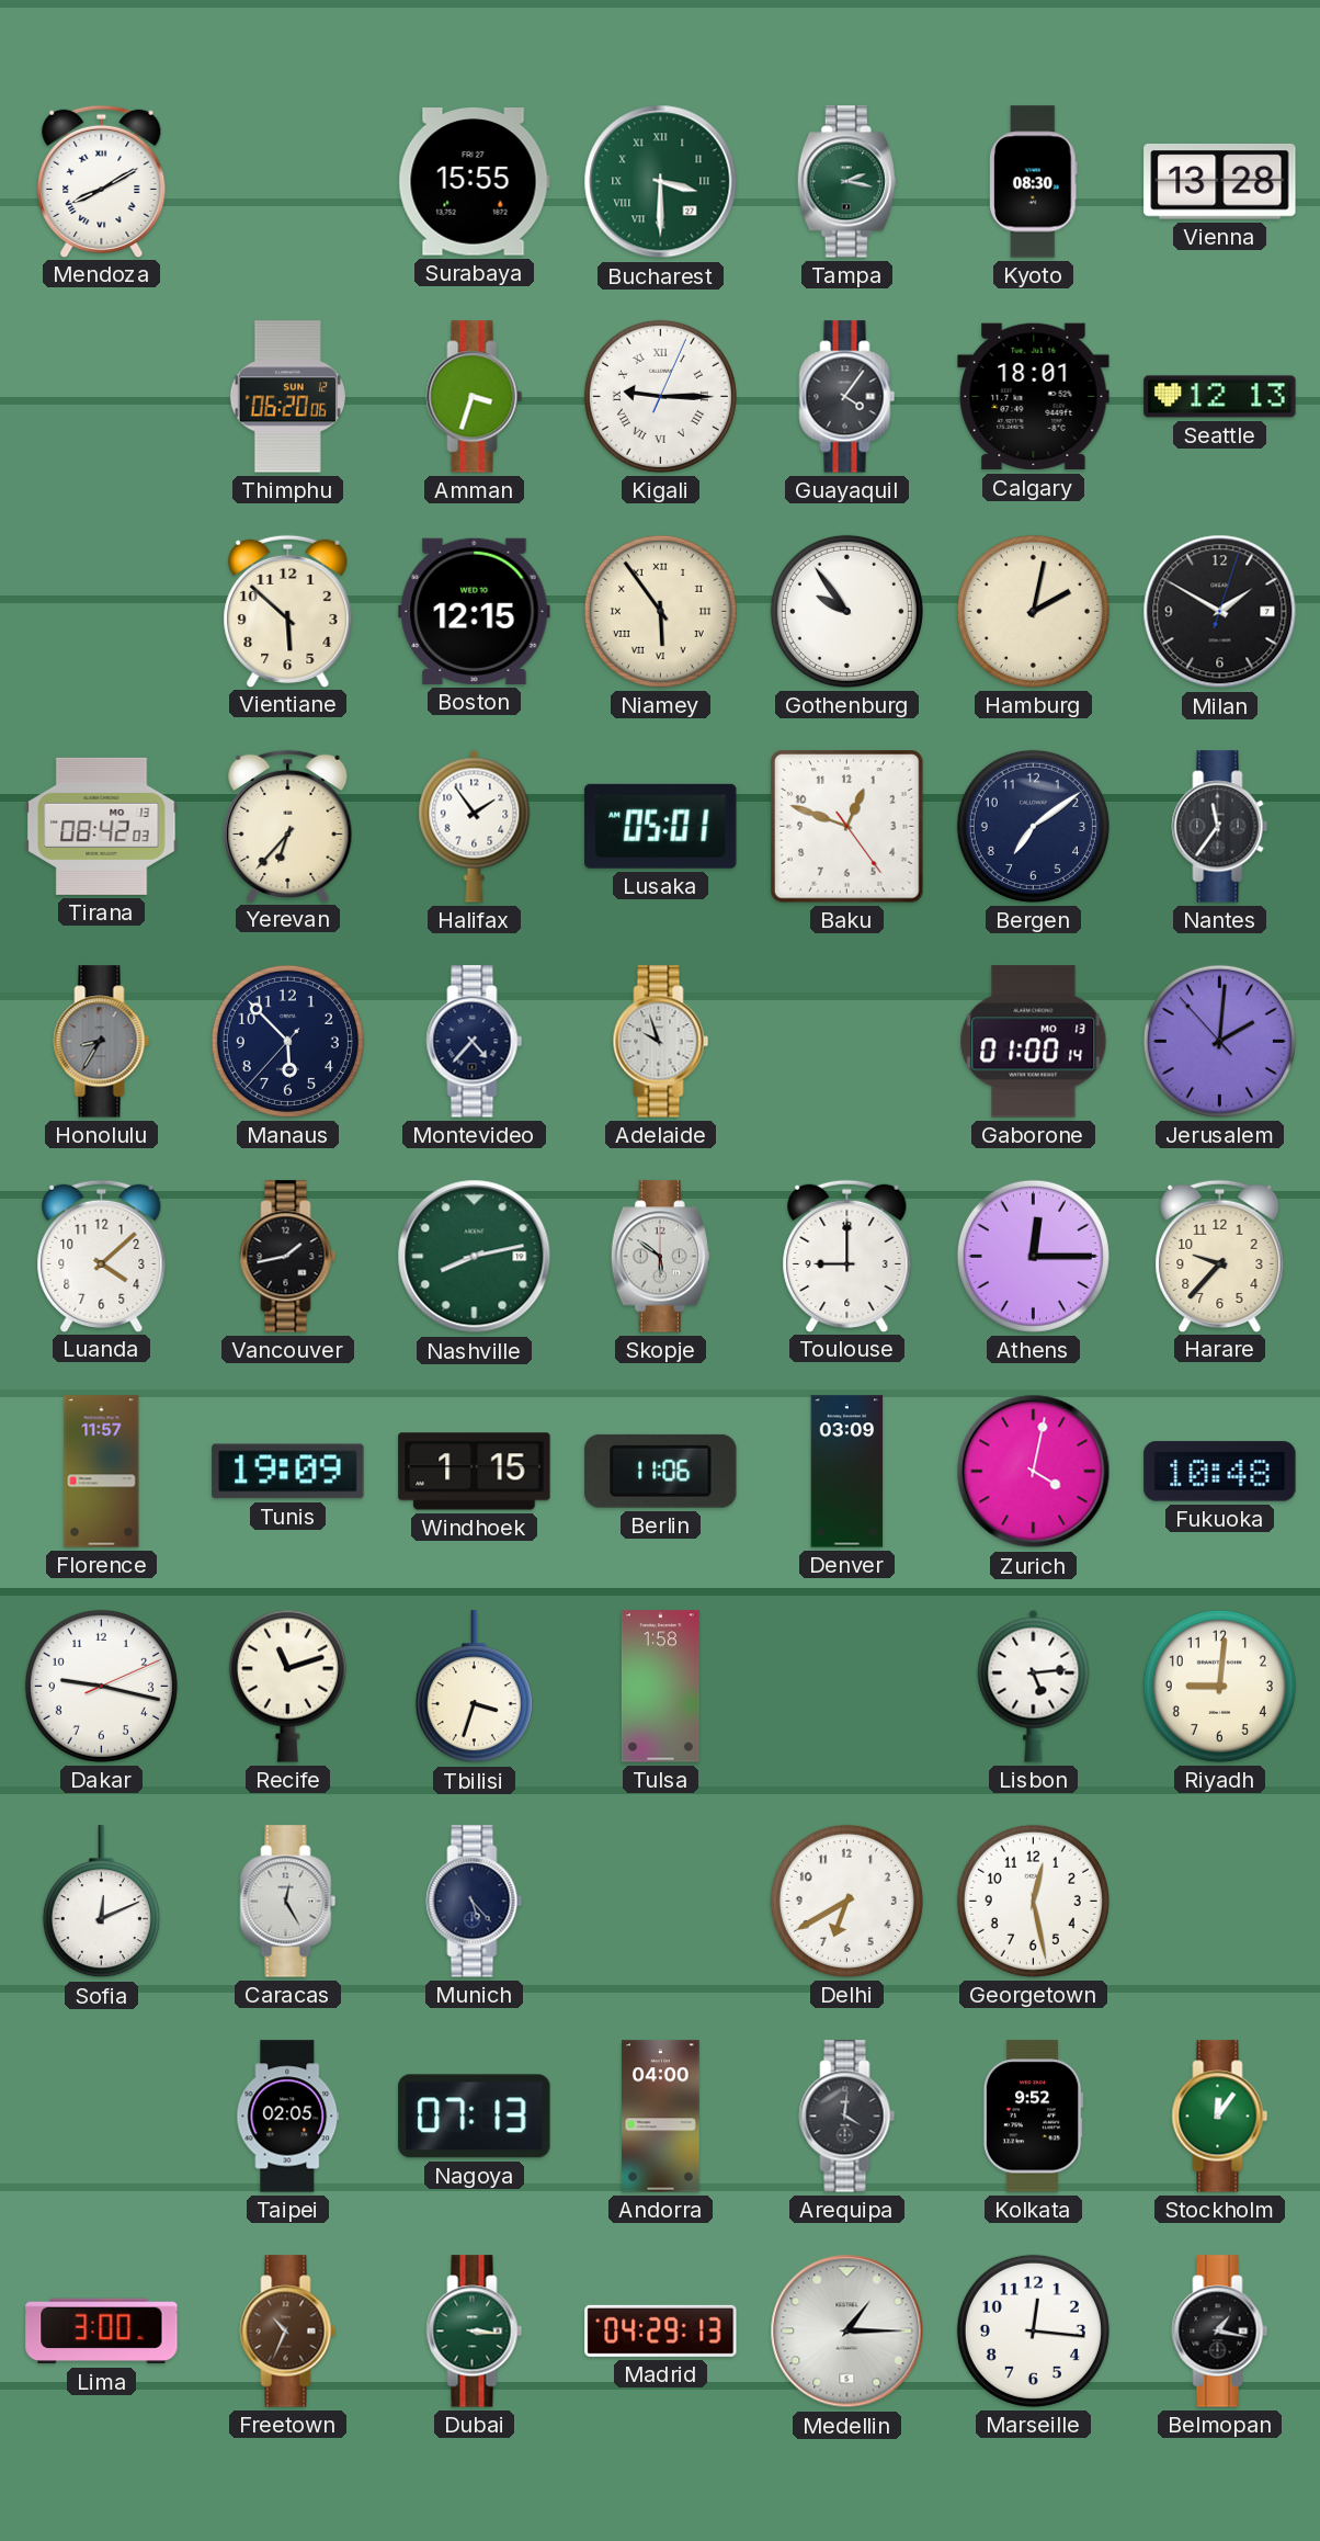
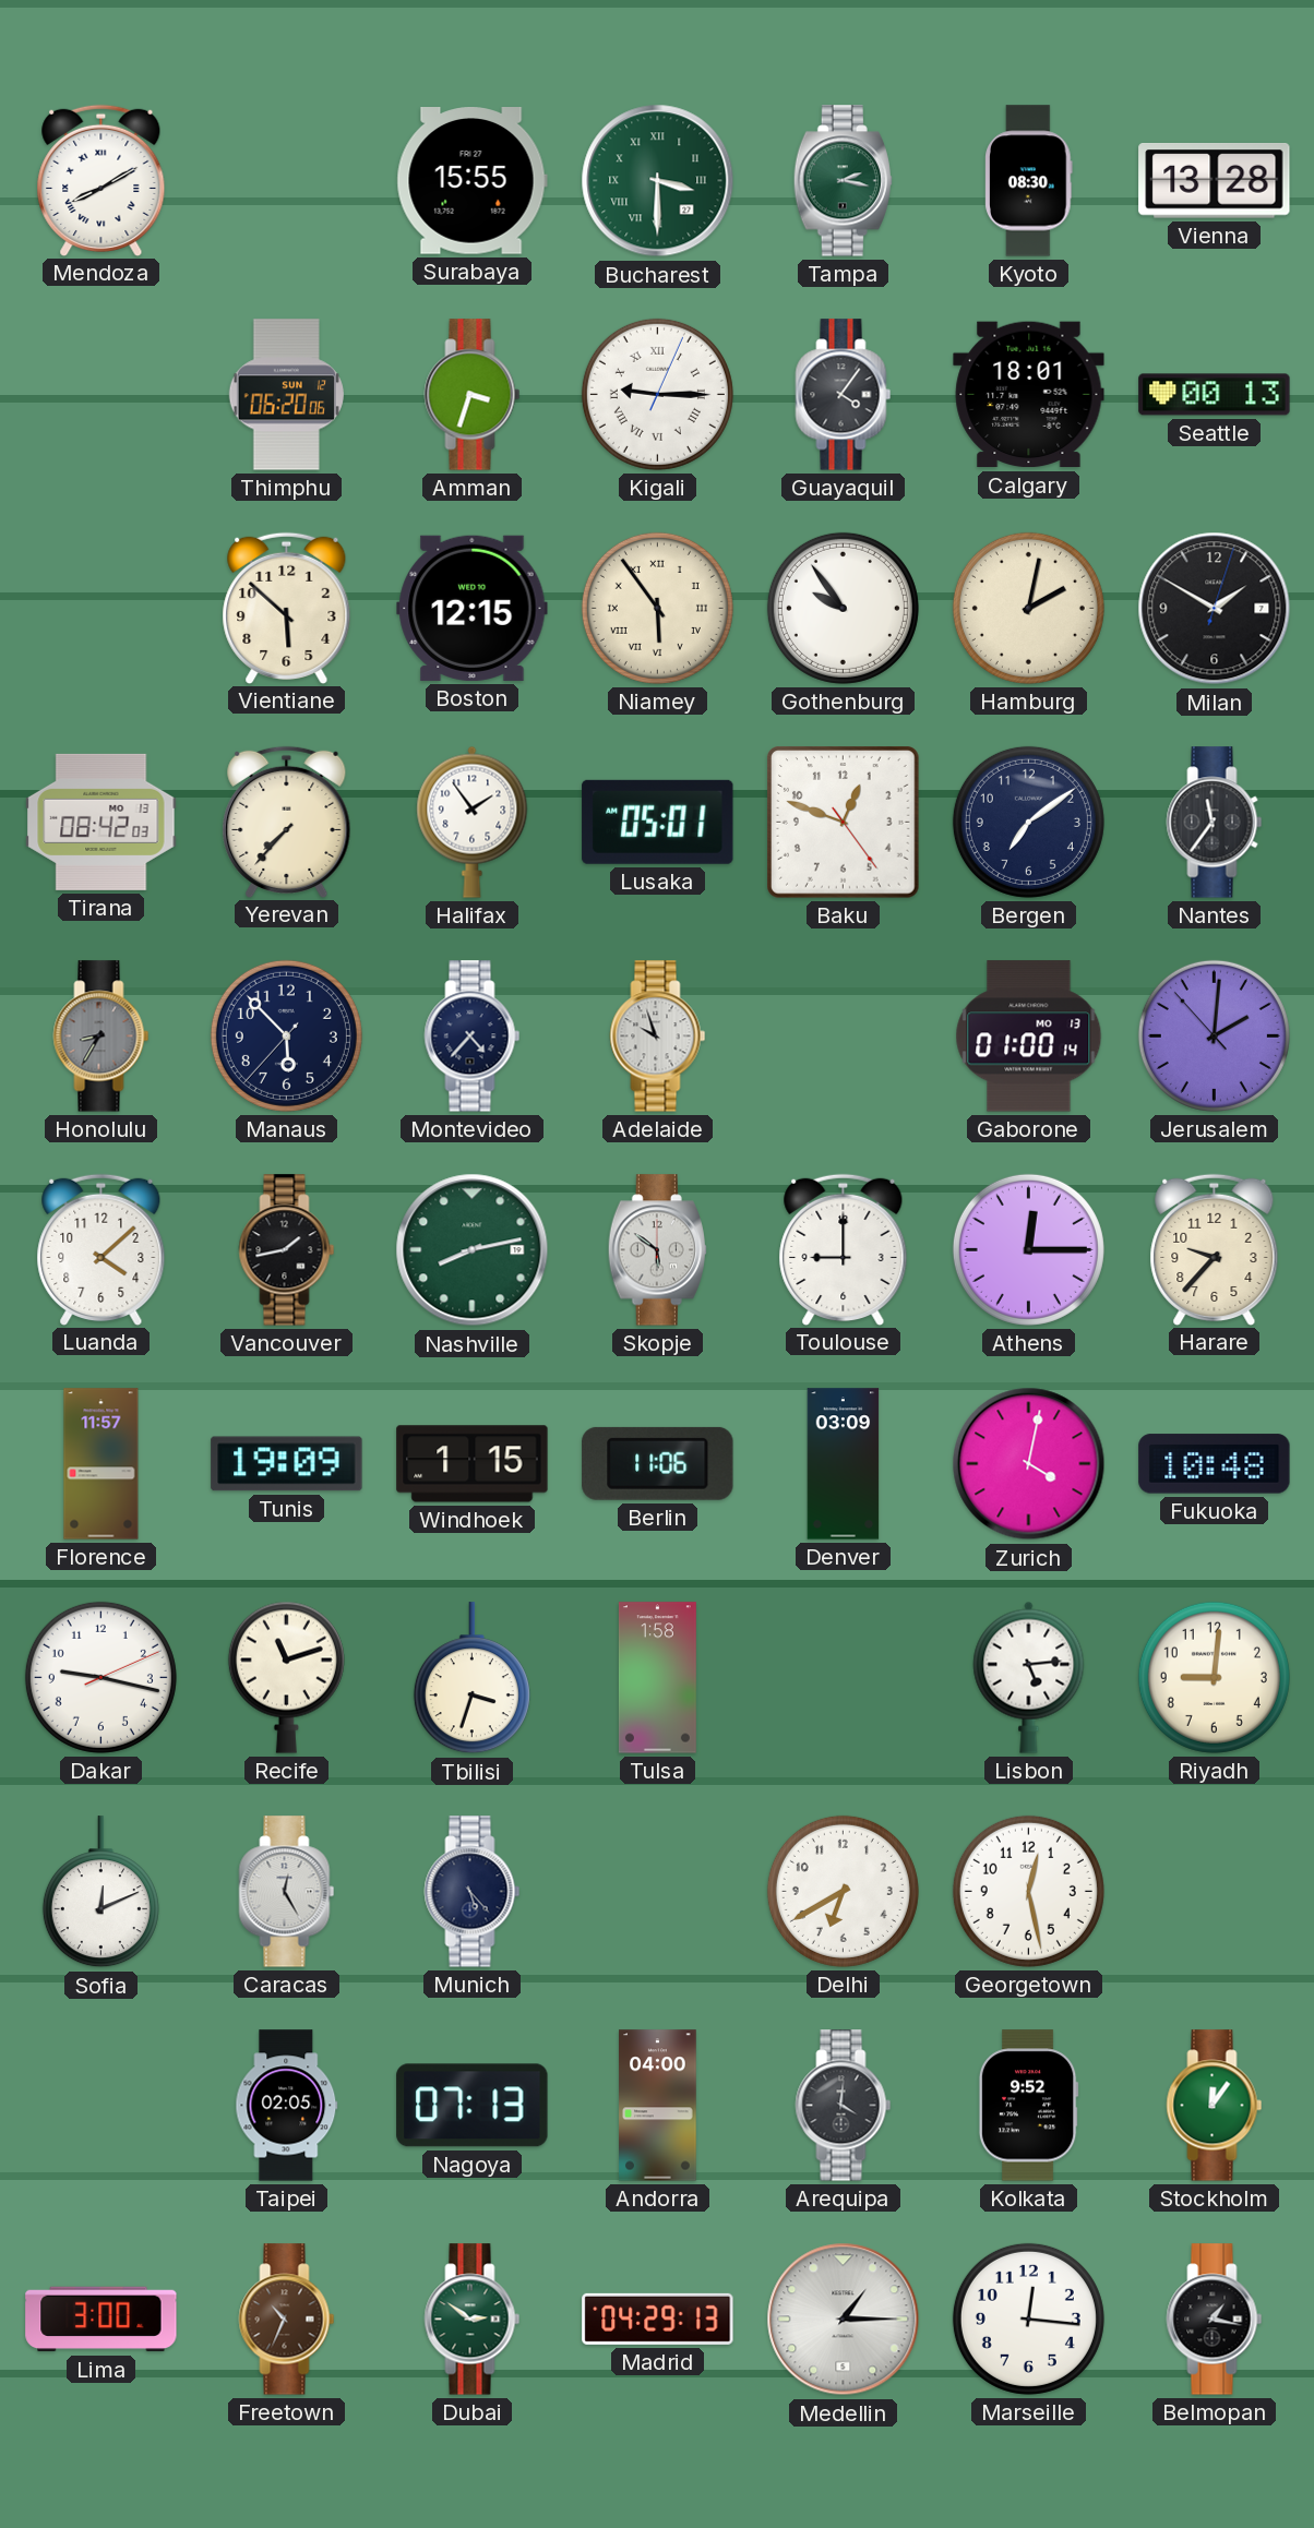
Seattle: 12:13 -> 00:13 (1215, 395)
Yerevan: 6:37 -> 7:37 (287, 822)
Dubai: 3:16 -> 2:51 (473, 2320)
